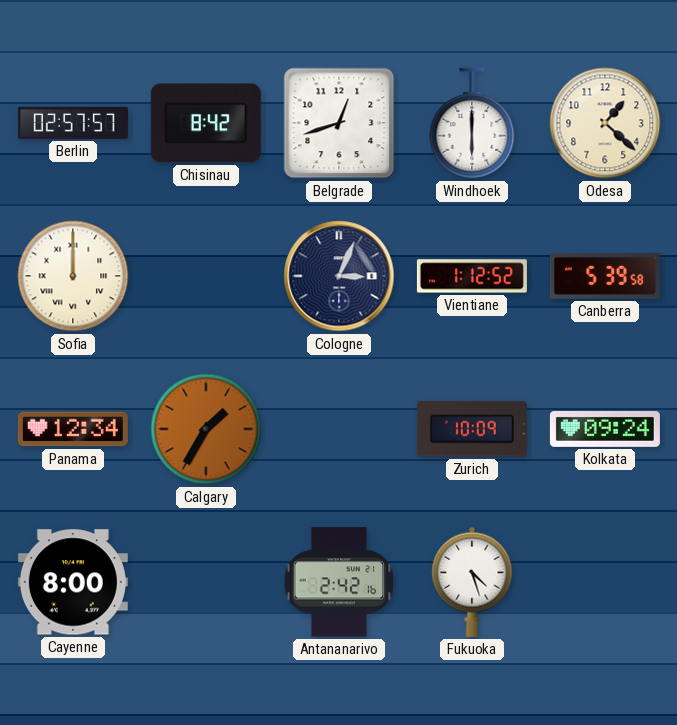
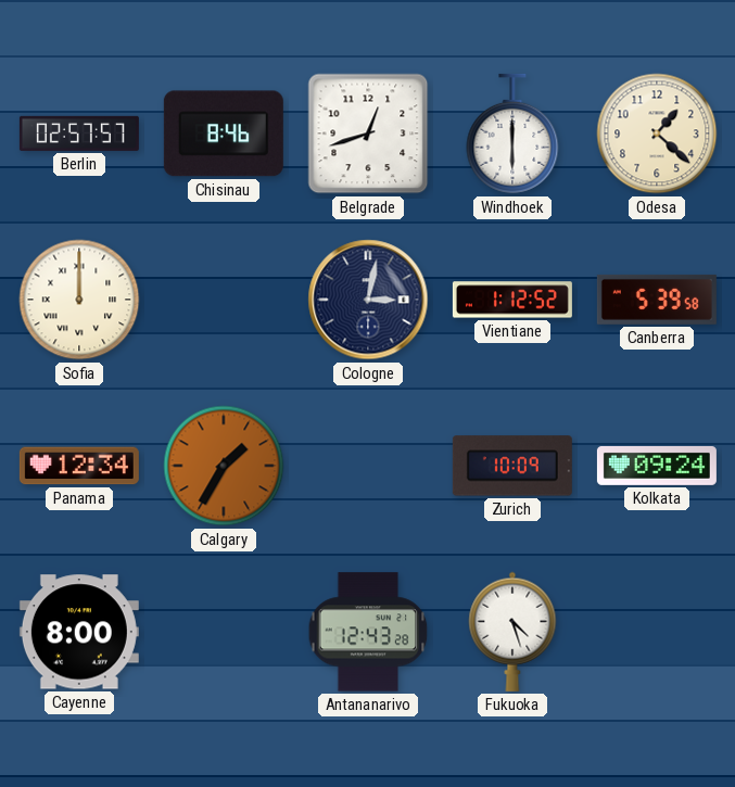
Chisinau: 8:42 -> 8:46 (224, 134)
Cologne: 3:04 -> 3:02 (368, 300)
Antananarivo: 2:42 -> 12:43 (368, 632)
